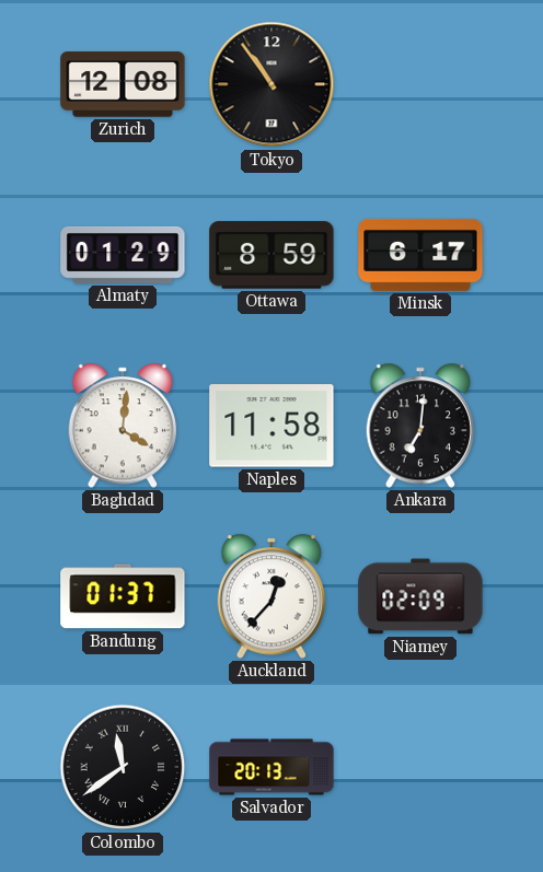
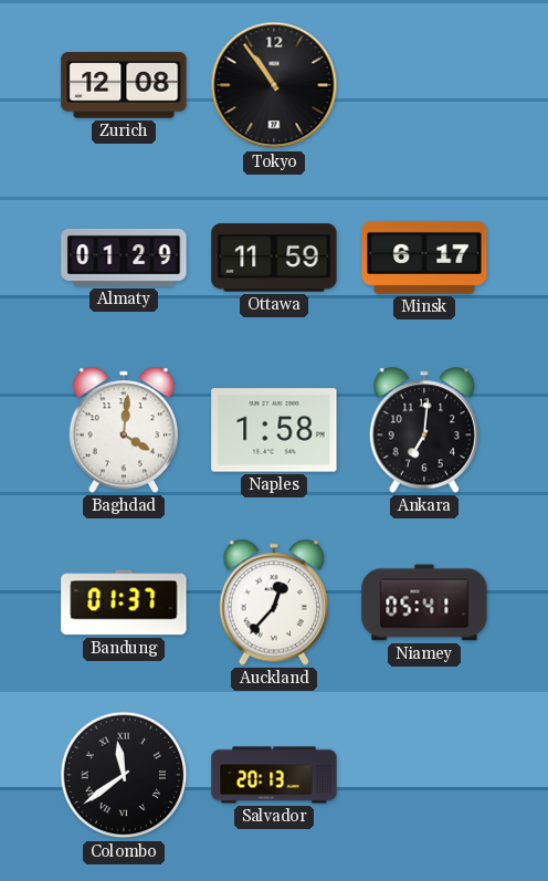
Ottawa: 8:59 -> 11:59 (274, 258)
Naples: 11:58 -> 1:58 (274, 430)
Niamey: 02:09 -> 05:41 (424, 602)
